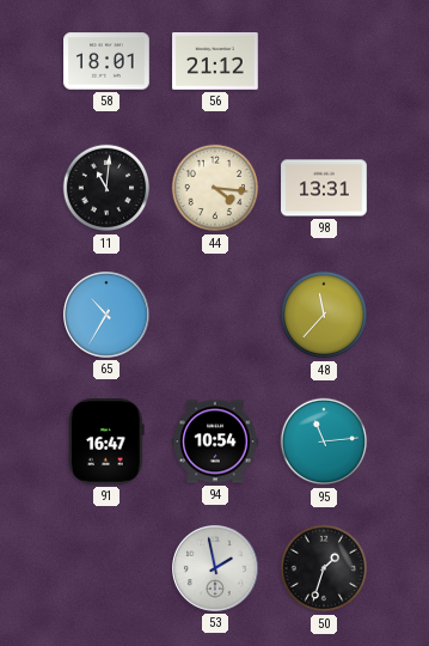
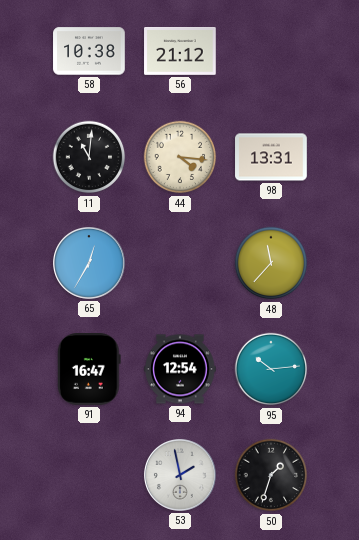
58: 18:01 -> 10:38 (89, 51)
65: 10:35 -> 12:35 (90, 264)
94: 10:54 -> 12:54 (180, 369)
95: 11:14 -> 10:14 (271, 369)
